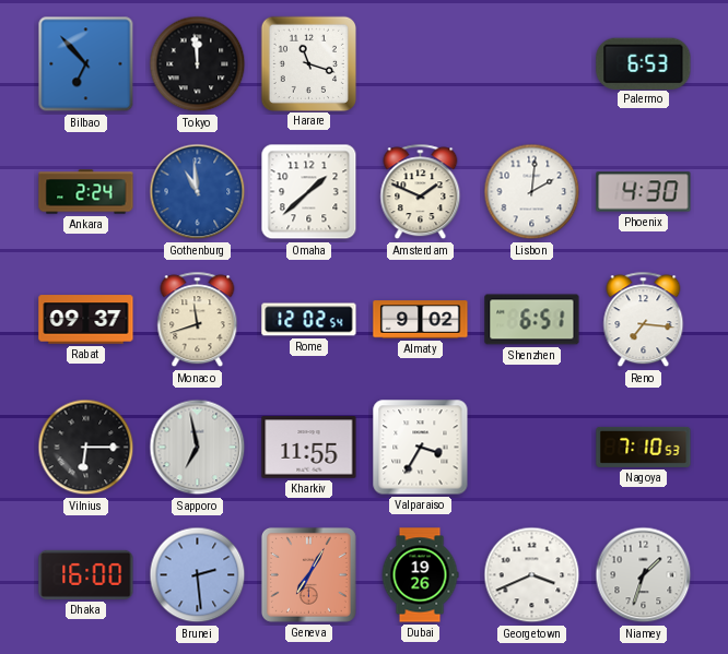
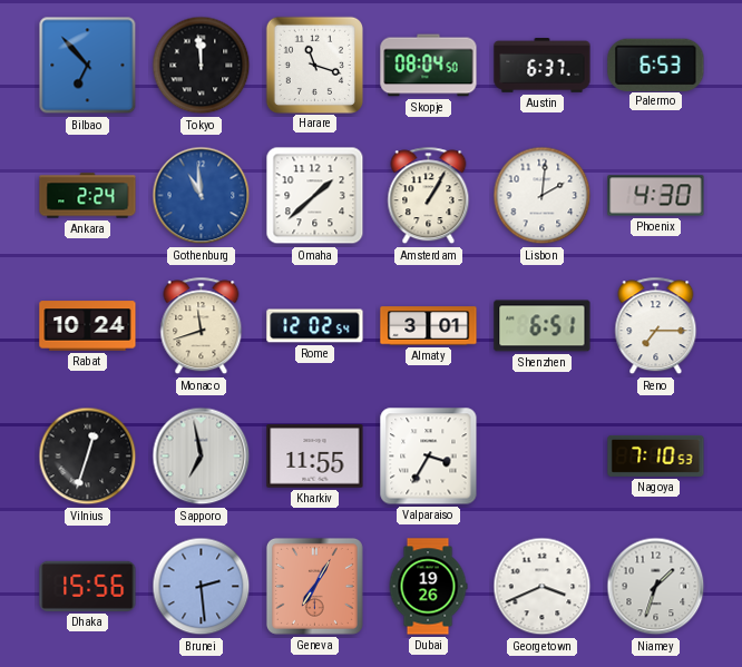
Skopje: none -> 08:04 (429, 66)
Austin: none -> 6:37 (543, 66)
Amsterdam: 1:49 -> 1:05 (429, 196)
Rabat: 09:37 -> 10:24 (88, 326)
Almaty: 9:02 -> 3:01 (429, 326)
Reno: 7:16 -> 7:15 (656, 326)
Vilnius: 6:15 -> 12:33 (88, 457)
Dhaka: 16:00 -> 15:56 (88, 586)
